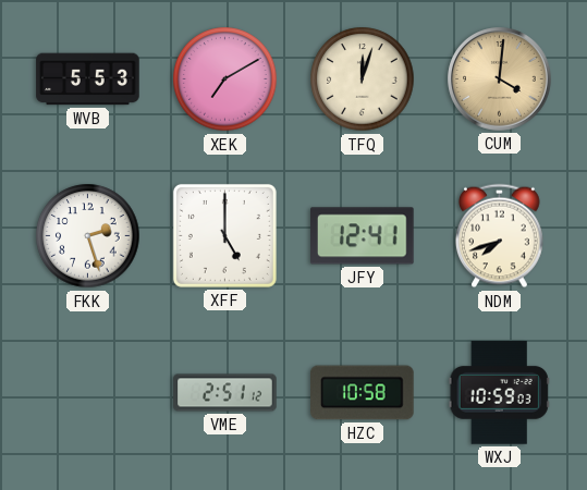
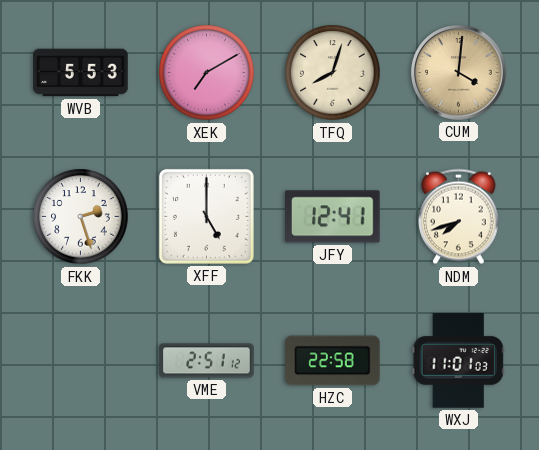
TFQ: 12:03 -> 8:03 (333, 73)
HZC: 10:58 -> 22:58 (333, 361)
WXJ: 10:59 -> 11:01 (458, 361)
